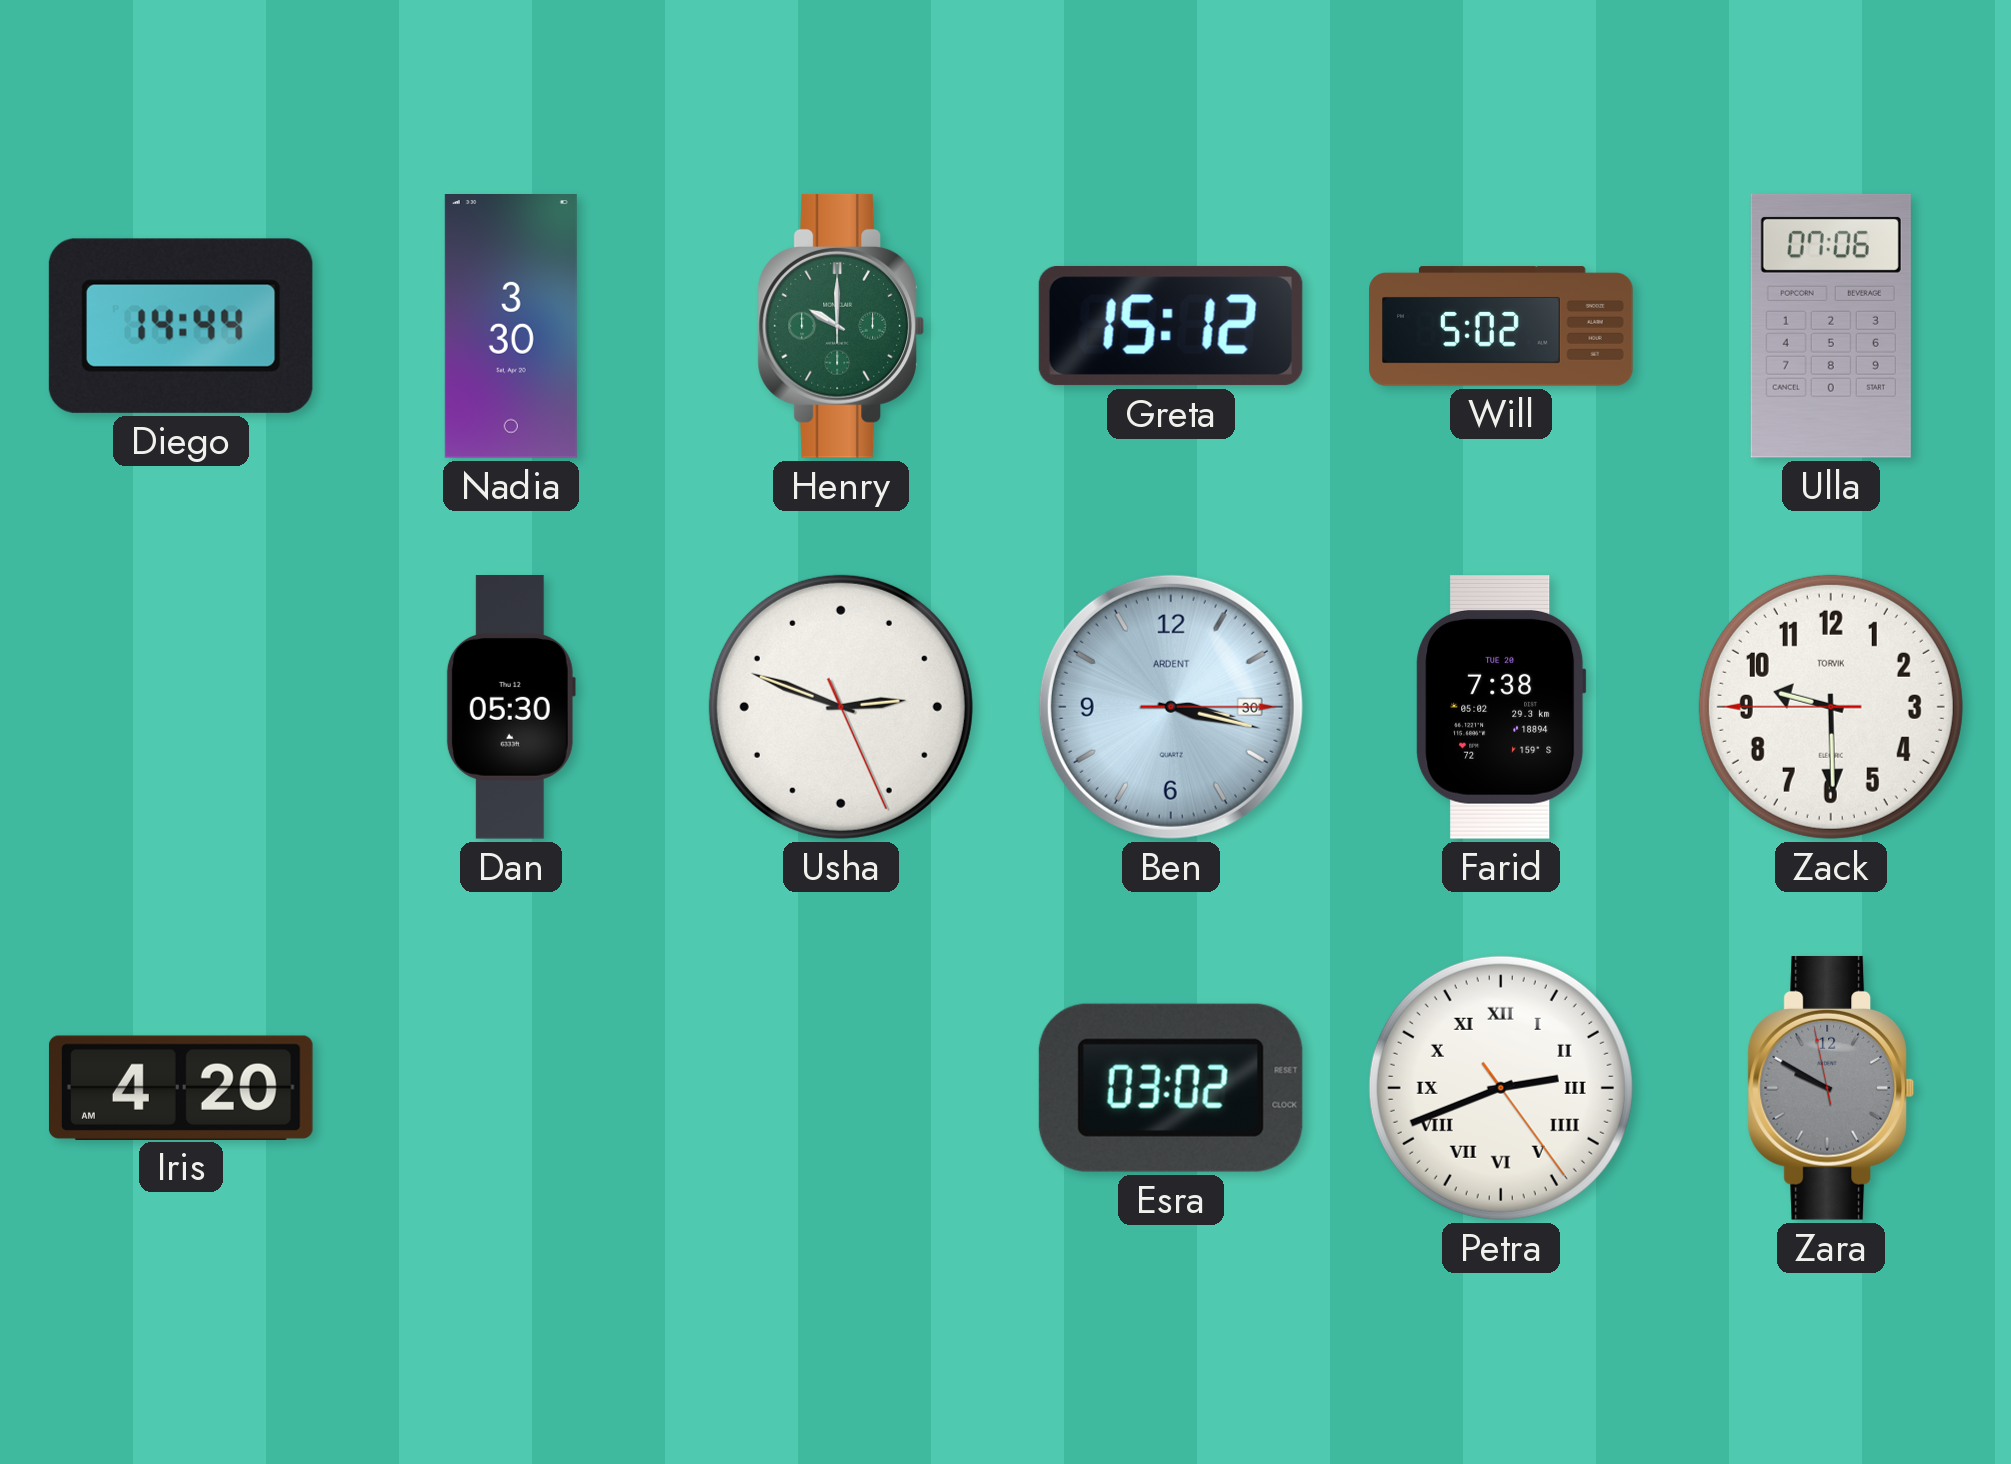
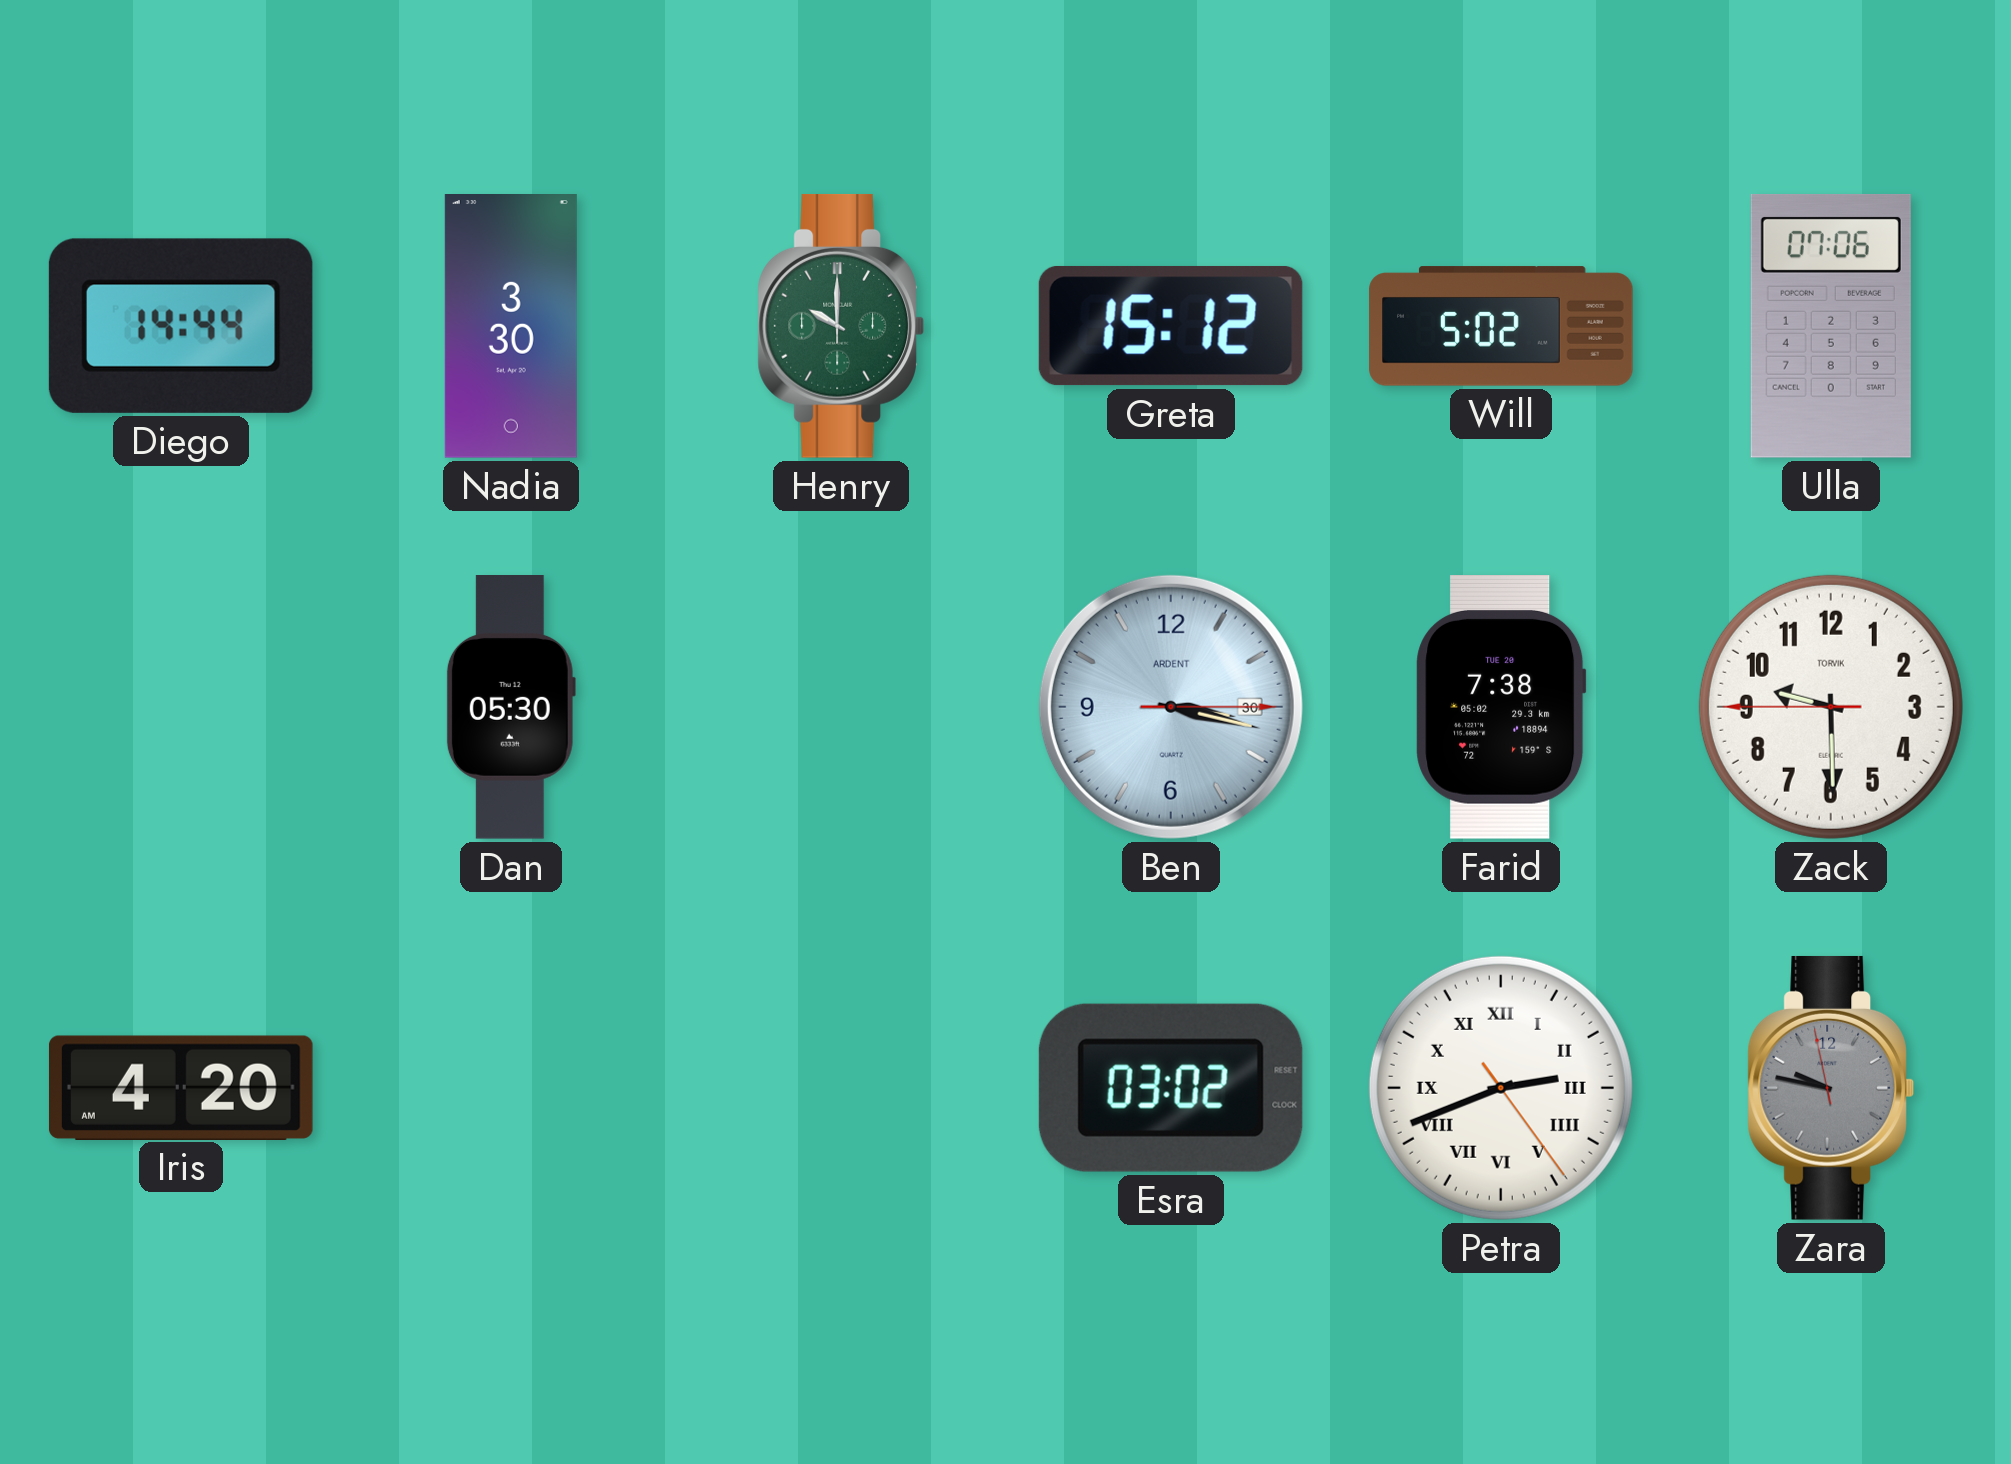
Usha: 2:48 -> none (841, 707)
Zara: 9:49 -> 9:46 (1830, 1088)
